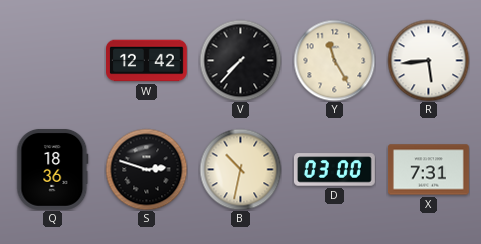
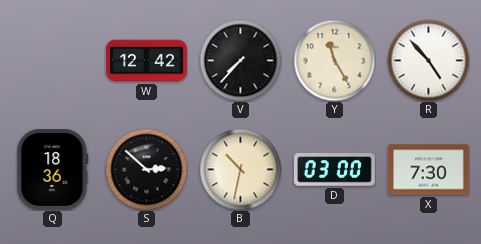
R: 5:44 -> 4:53 (428, 60)
S: 2:48 -> 2:52 (146, 169)
X: 7:31 -> 7:30 (428, 170)
